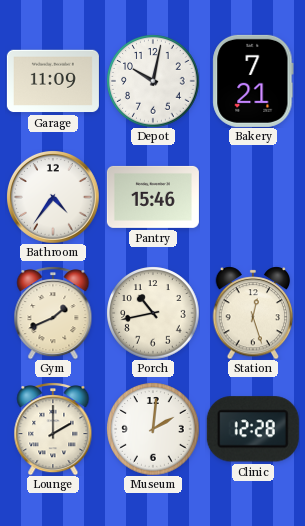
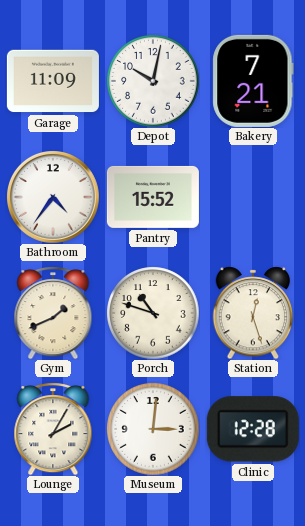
Pantry: 15:46 -> 15:52 (153, 197)
Porch: 10:43 -> 10:48 (153, 313)
Lounge: 2:00 -> 2:05 (53, 429)
Museum: 2:01 -> 3:01 (153, 429)
